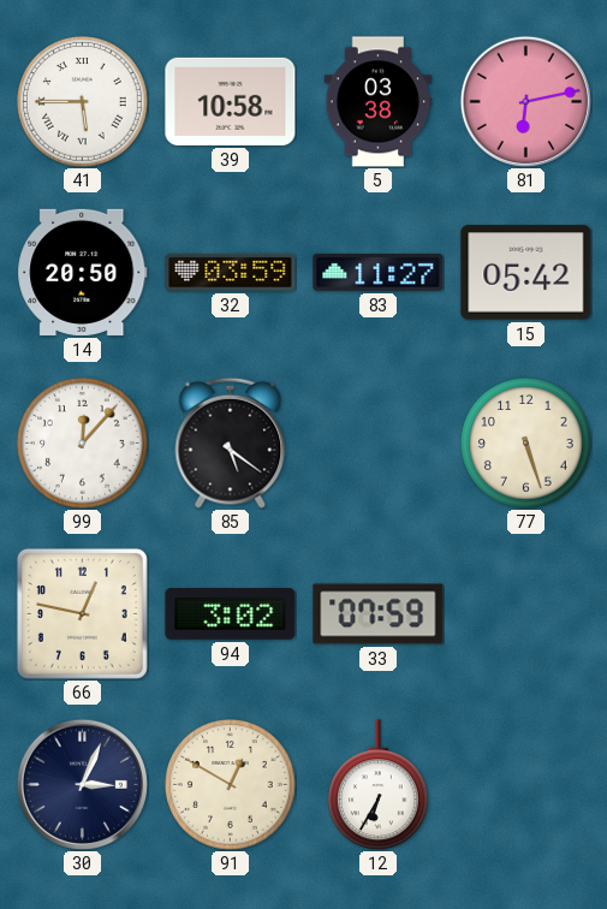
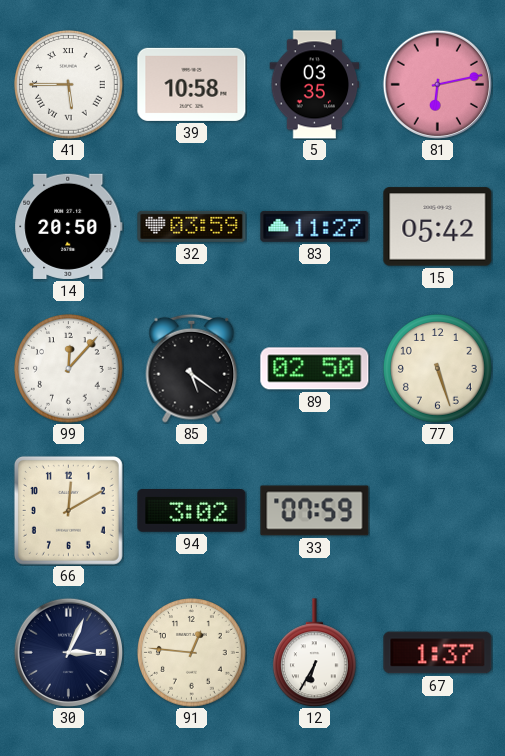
5: 03:38 -> 03:35 (315, 85)
89: none -> 02:50 (315, 369)
66: 12:47 -> 12:10 (68, 510)
91: 12:50 -> 12:46 (192, 653)
67: none -> 1:37 (438, 653)
